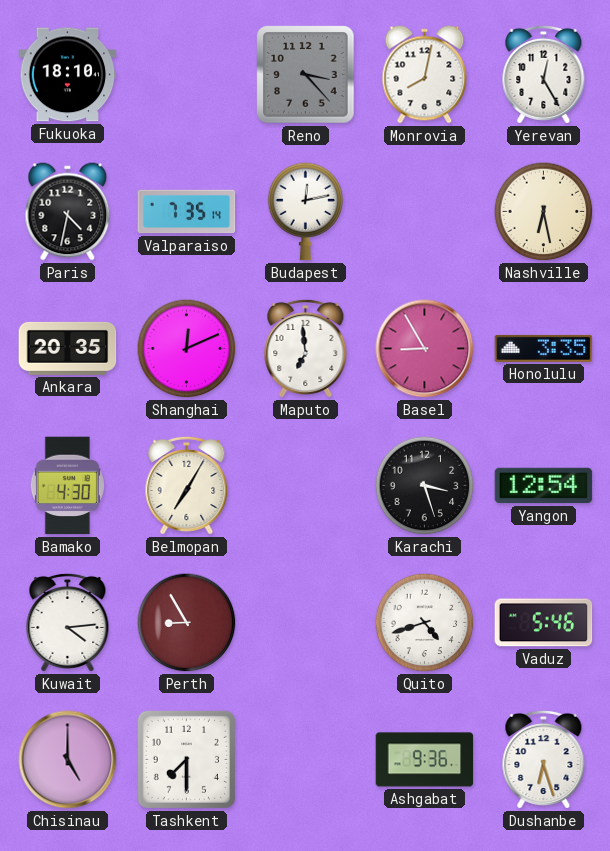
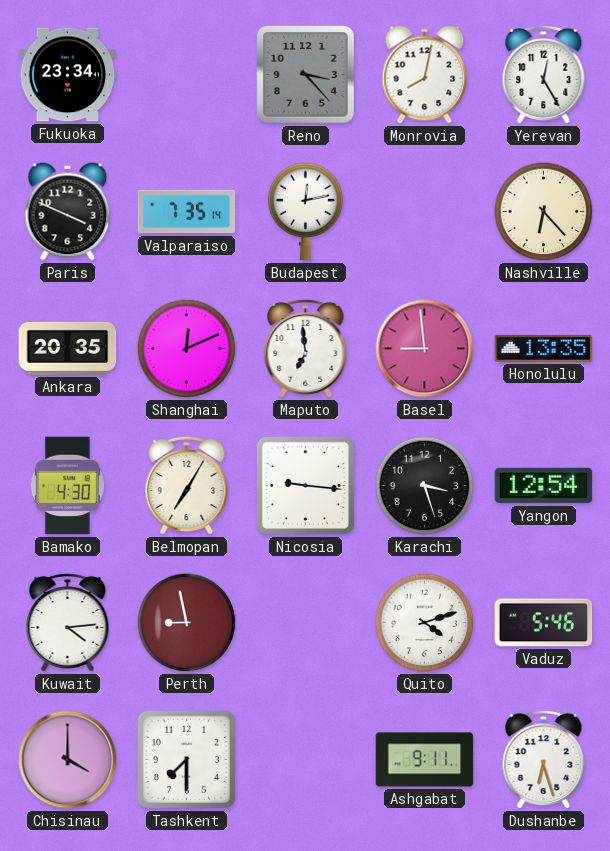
Fukuoka: 18:10 -> 23:34 (68, 75)
Paris: 4:32 -> 3:49 (68, 212)
Nashville: 6:28 -> 6:23 (544, 212)
Basel: 8:55 -> 8:59 (425, 349)
Honolulu: 3:35 -> 13:35 (544, 348)
Nicosia: none -> 9:16 (305, 485)
Perth: 8:55 -> 8:58 (187, 623)
Quito: 4:42 -> 4:12 (425, 623)
Chisinau: 5:00 -> 4:00 (68, 760)
Ashgabat: 9:36 -> 9:11 (425, 760)
